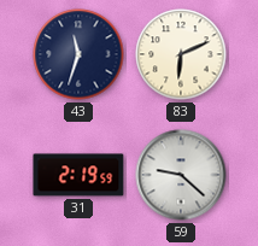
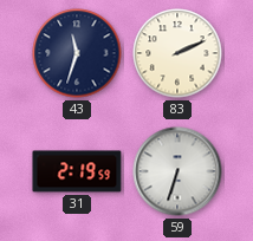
83: 6:11 -> 2:11 (177, 53)
59: 9:22 -> 6:33 (177, 171)
